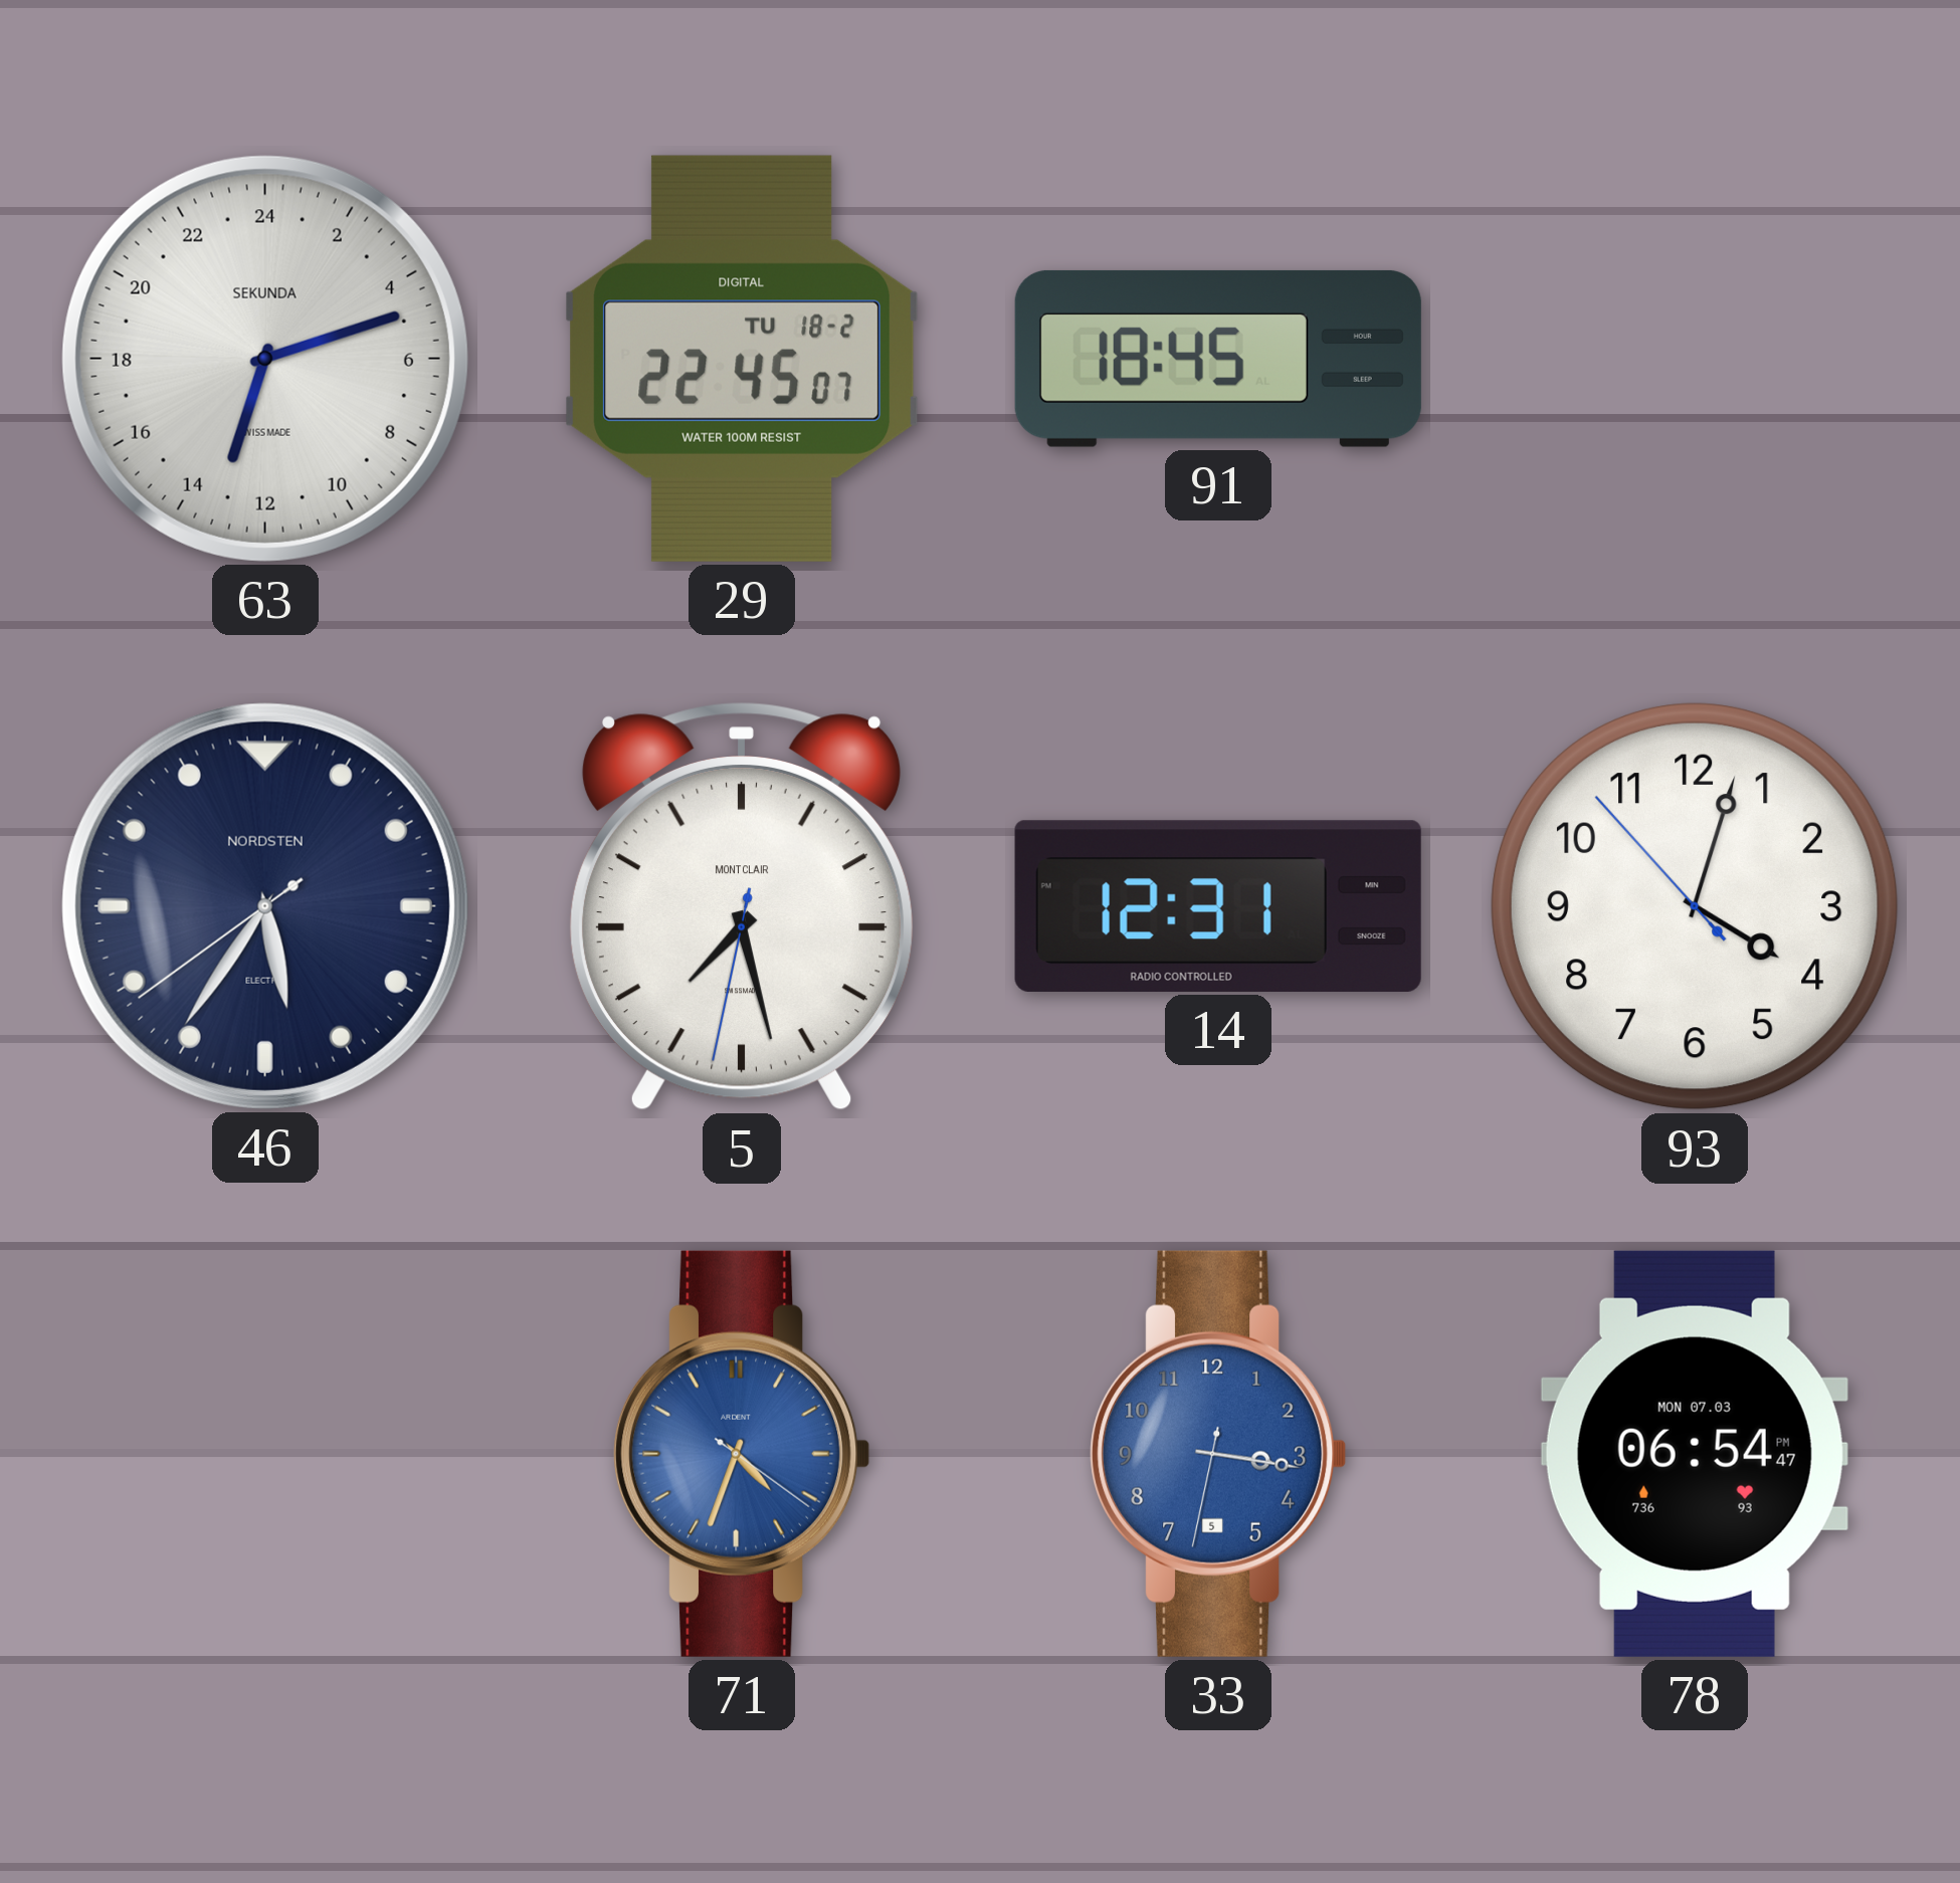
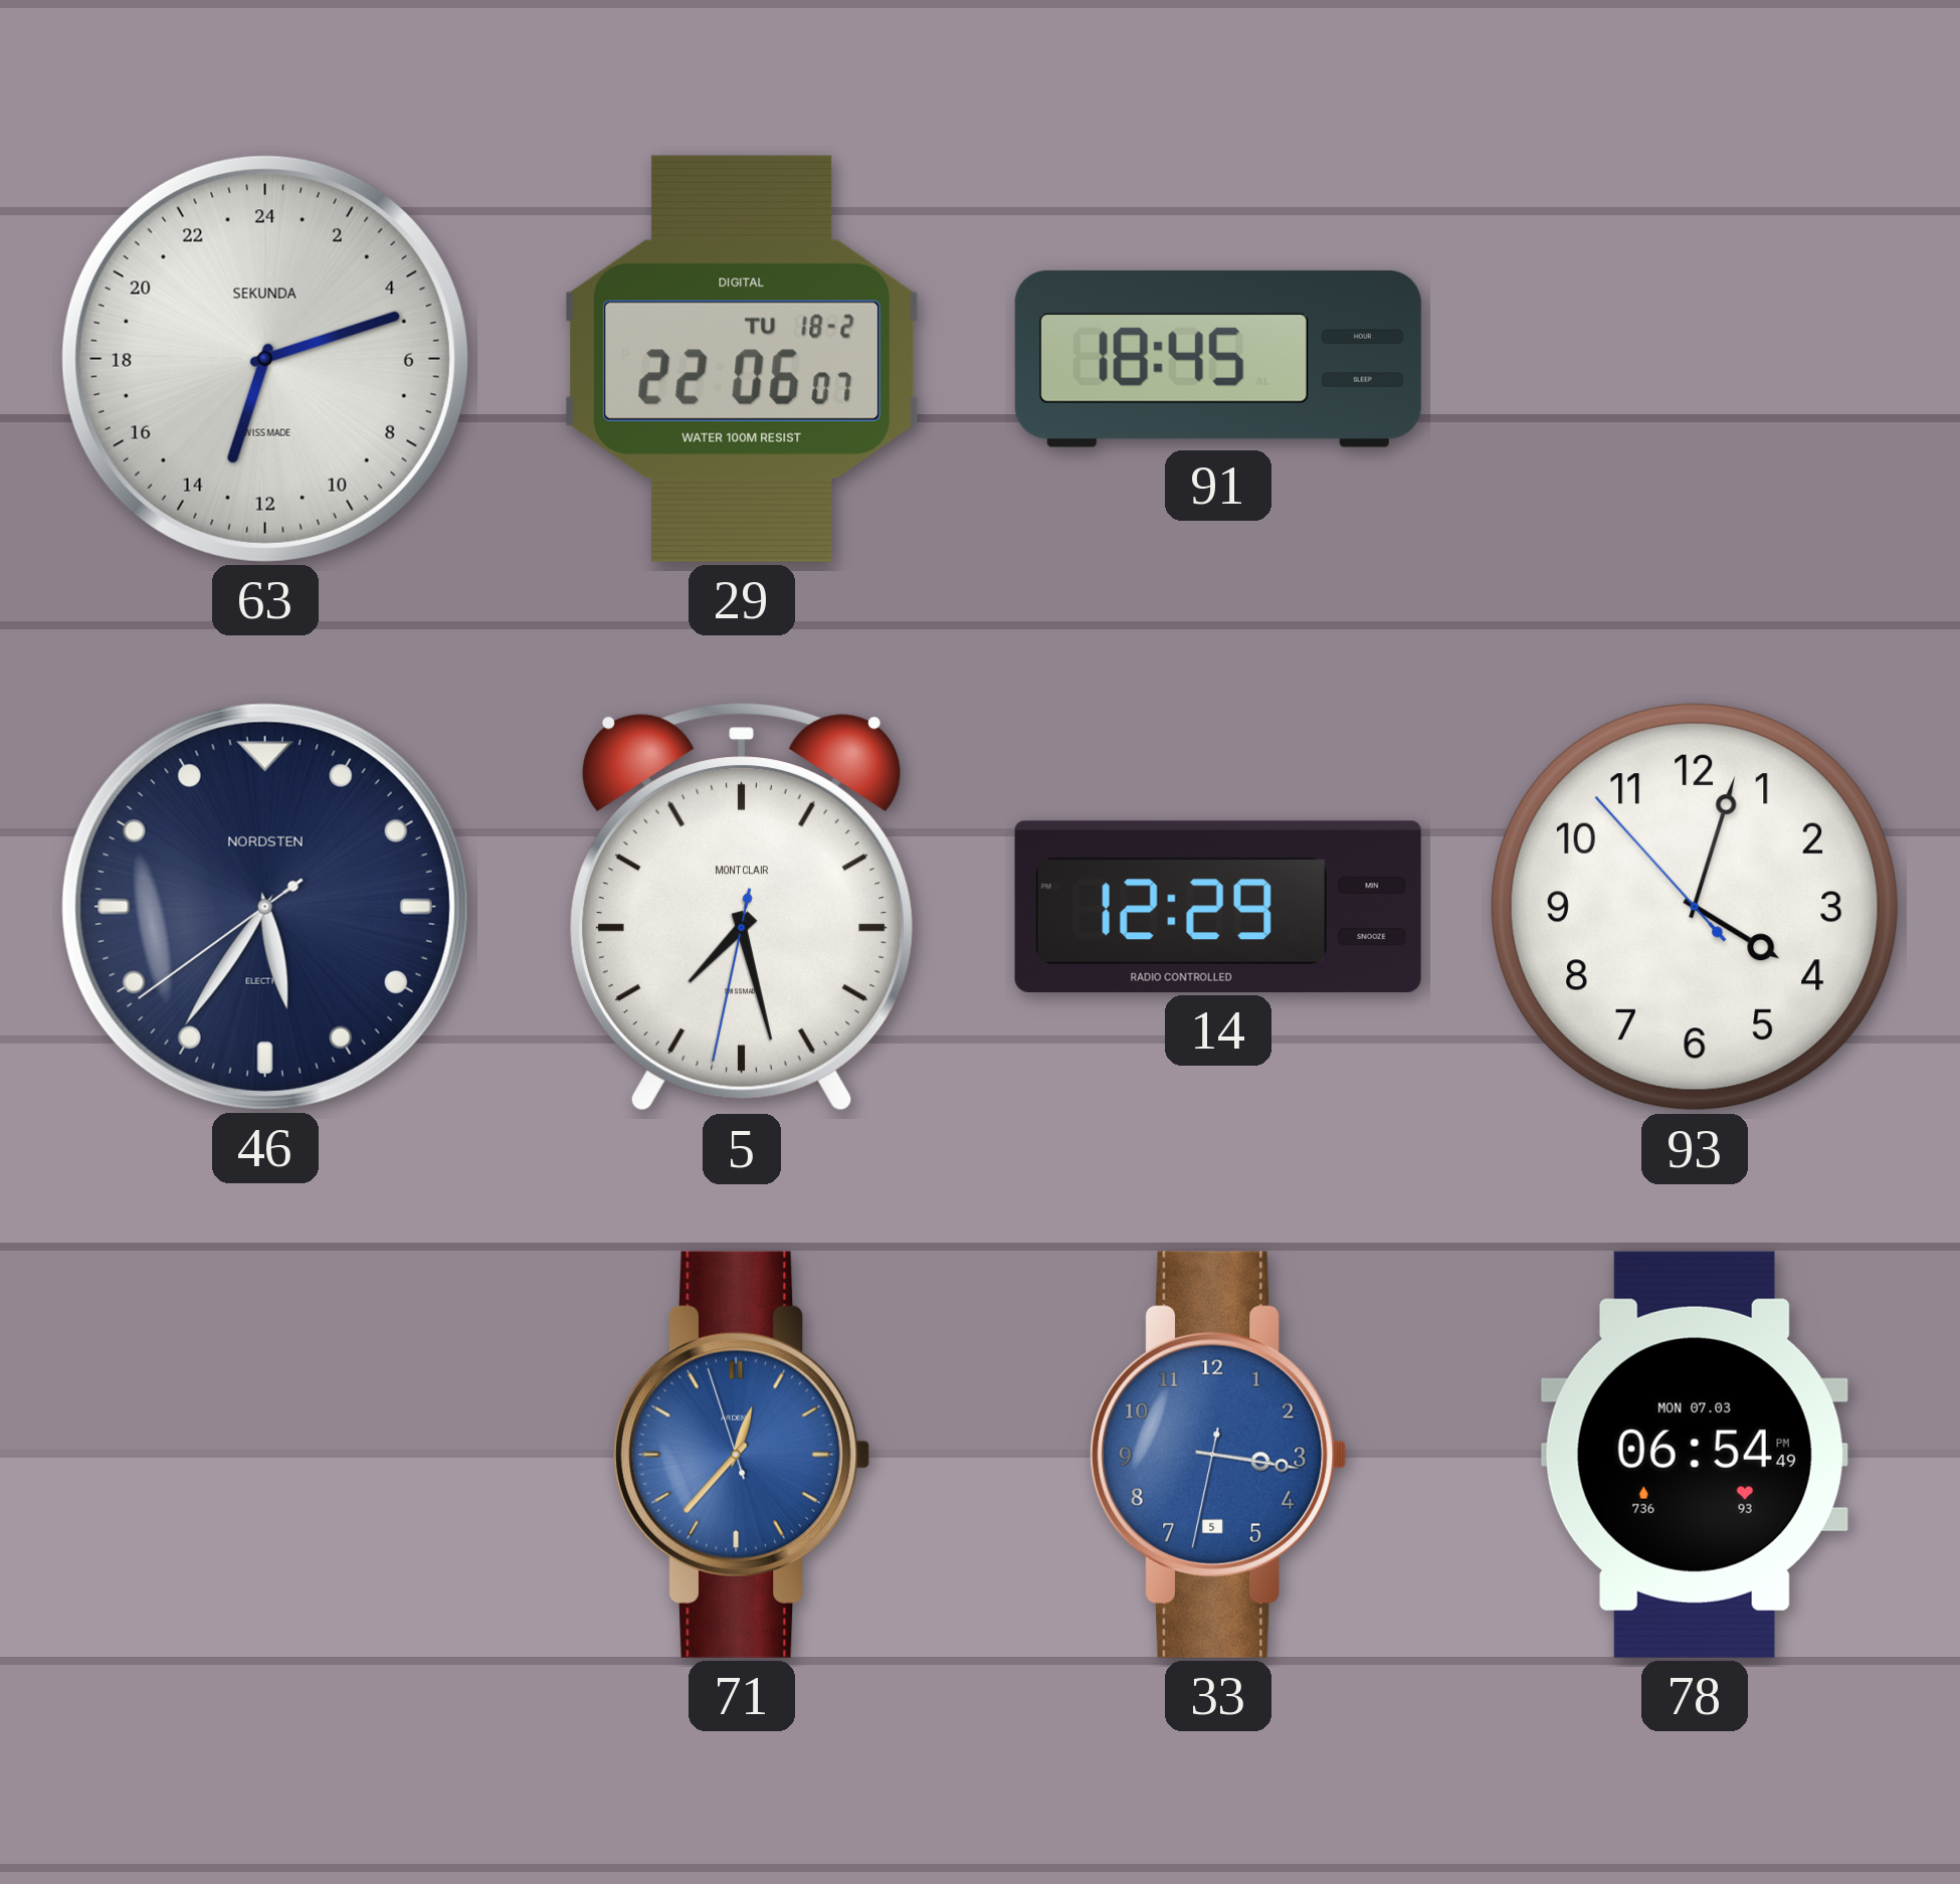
29: 22:45 -> 22:06 (742, 359)
14: 12:31 -> 12:29 (1218, 907)
71: 4:33 -> 12:36 (742, 1455)
78: 06:54:47 PM -> 06:54:49 PM (1695, 1455)
